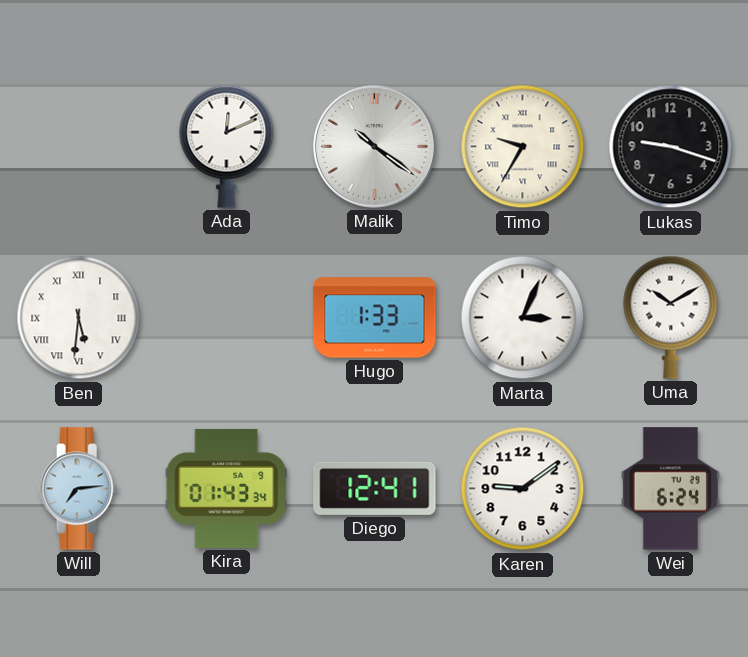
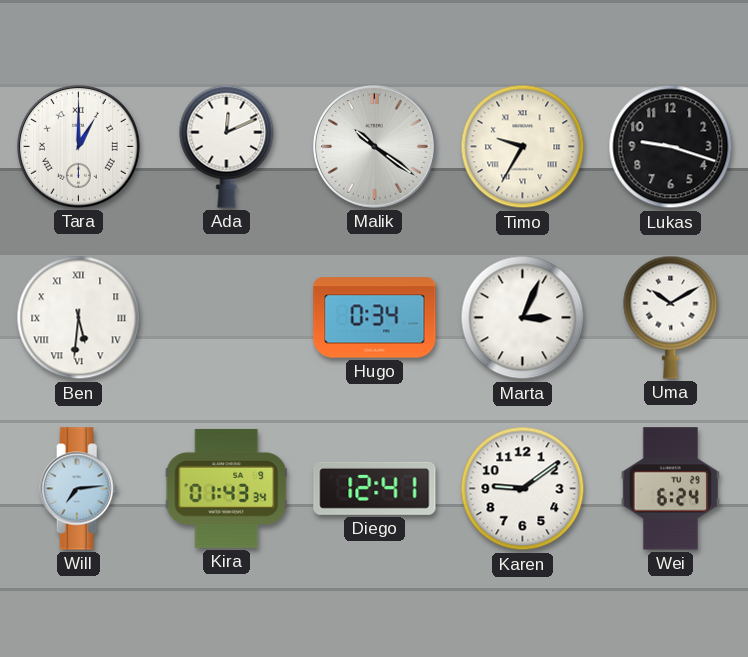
Tara: none -> 1:00 (79, 147)
Hugo: 1:33 -> 0:34 (375, 318)
